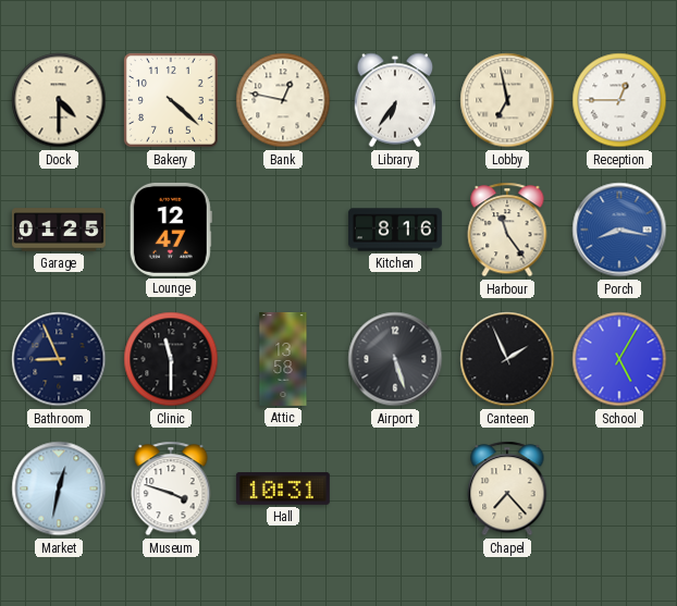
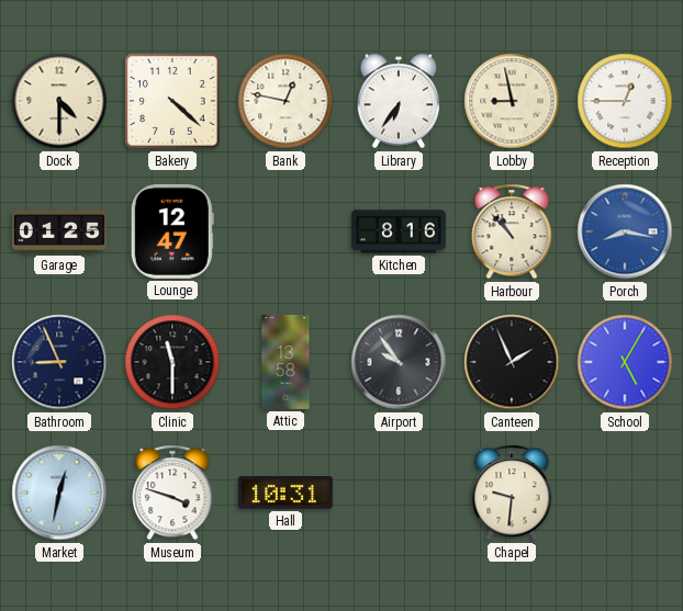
Lobby: 6:58 -> 8:58 (512, 101)
Harbour: 11:24 -> 10:53 (512, 231)
Airport: 5:27 -> 9:54 (399, 362)
Chapel: 7:23 -> 9:31 (512, 493)
